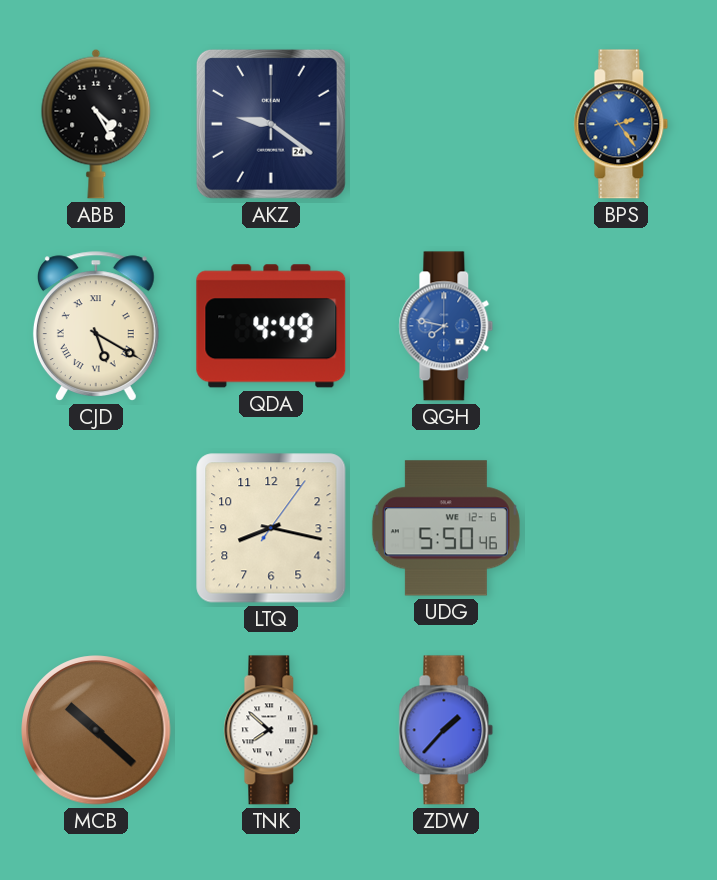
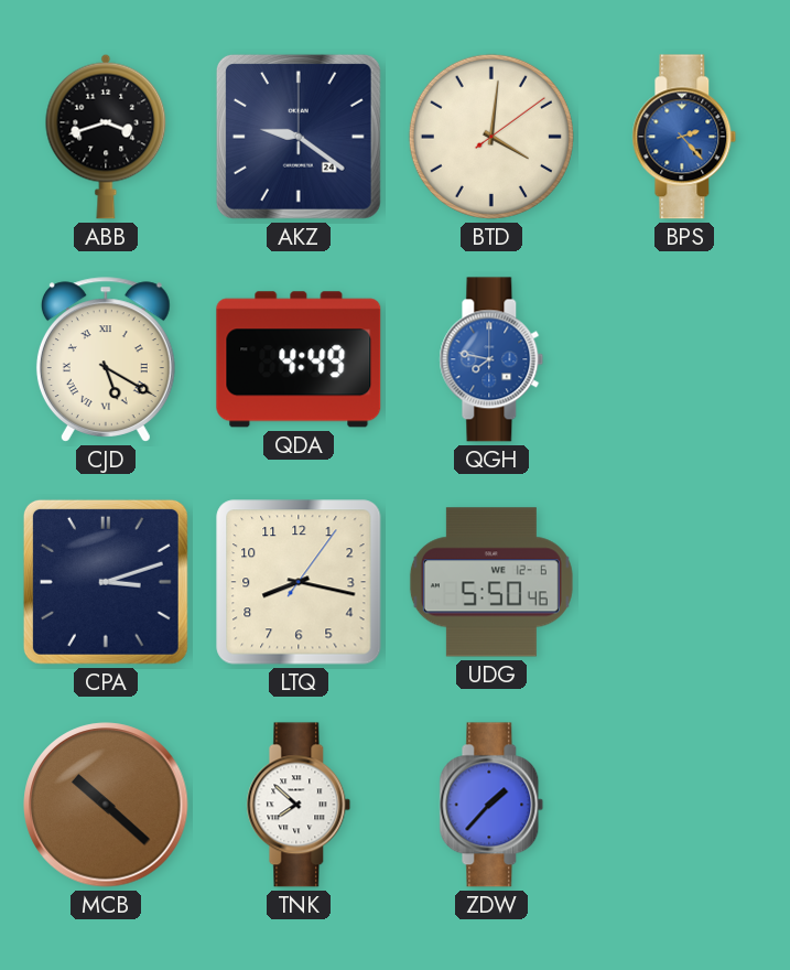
ABB: 4:25 -> 3:42 (106, 137)
BTD: none -> 4:01 (491, 137)
BPS: 2:24 -> 2:23 (684, 137)
CPA: none -> 3:12 (106, 582)
